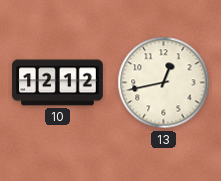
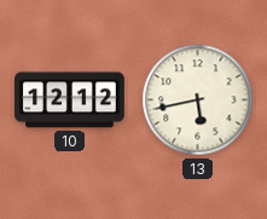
13: 12:43 -> 5:43 (198, 100)
